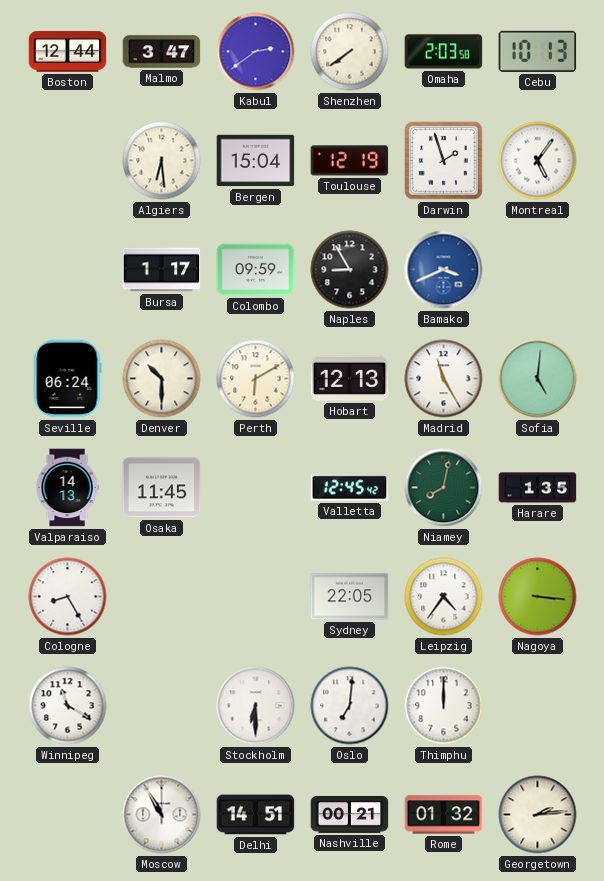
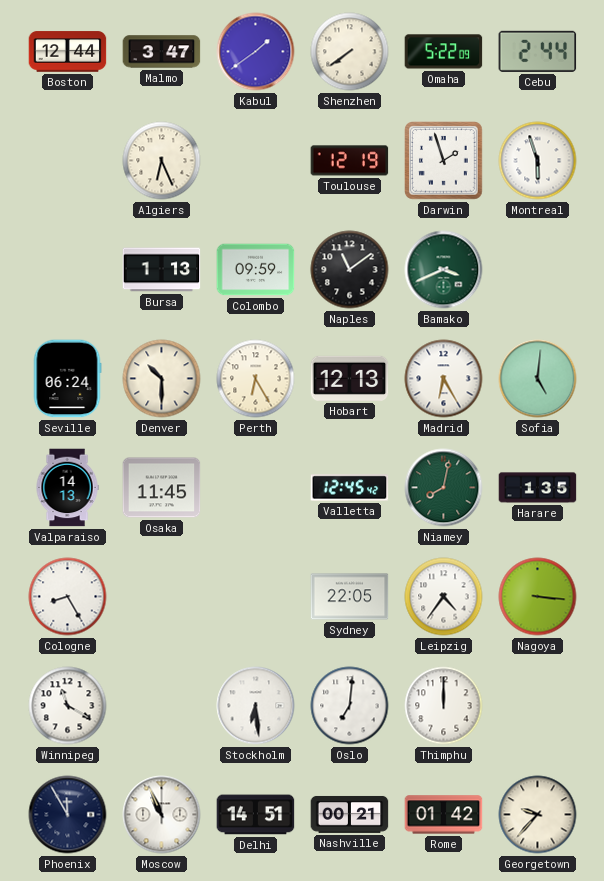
Kabul: 2:39 -> 1:39 (256, 52)
Omaha: 2:03 -> 5:22 (444, 52)
Cebu: 10:13 -> 2:44 (538, 51)
Algiers: 6:29 -> 6:26 (162, 161)
Bergen: 15:04 -> none (256, 161)
Montreal: 5:06 -> 5:57 (538, 161)
Bursa: 1:17 -> 1:13 (162, 270)
Naples: 8:55 -> 11:09 (350, 270)
Bamako dial: blue -> green (444, 270)
Perth: 6:10 -> 6:25 (256, 379)
Madrid: 11:25 -> 6:25 (444, 379)
Stockholm: 6:30 -> 6:29 (256, 706)
Phoenix: none -> 11:55 (68, 815)
Moscow: 10:55 -> 10:56 (162, 815)
Rome: 01:32 -> 01:42 (444, 815)
Georgetown: 2:14 -> 9:37 (538, 815)
